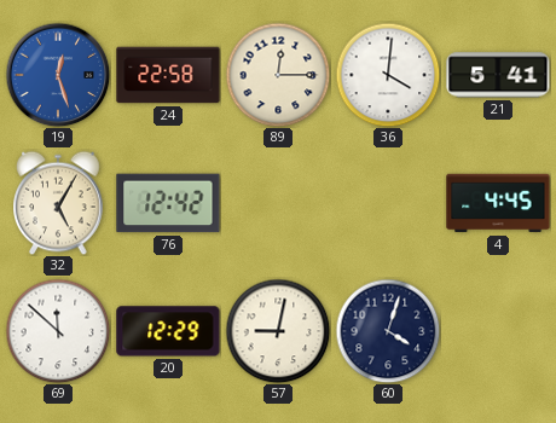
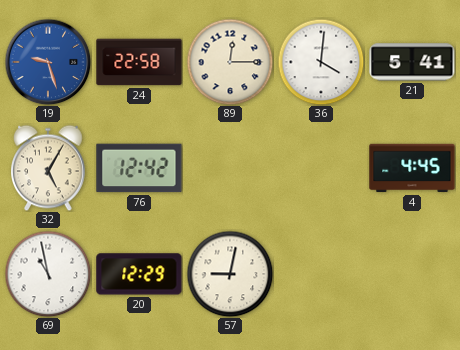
19: 12:27 -> 9:27 (48, 62)
69: 11:52 -> 10:58 (48, 274)
60: 4:03 -> none (388, 331)
